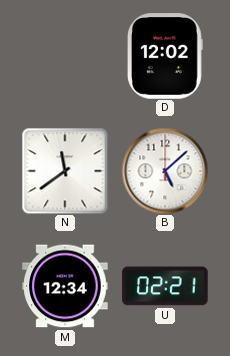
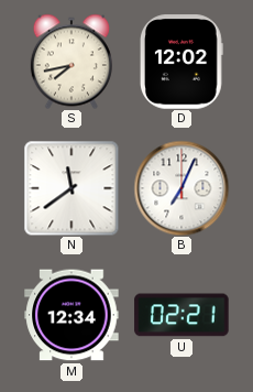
S: none -> 7:43 (71, 62)
B: 5:08 -> 7:04 (182, 188)
